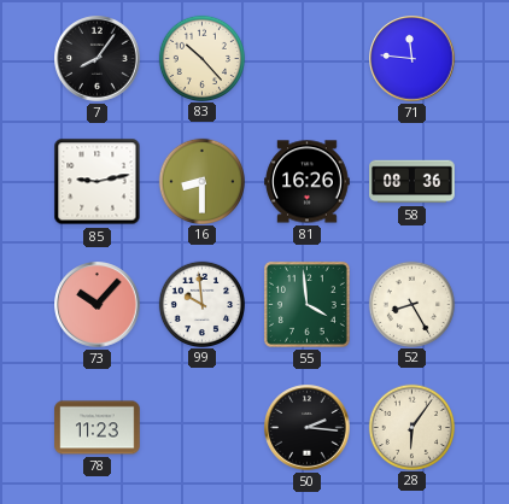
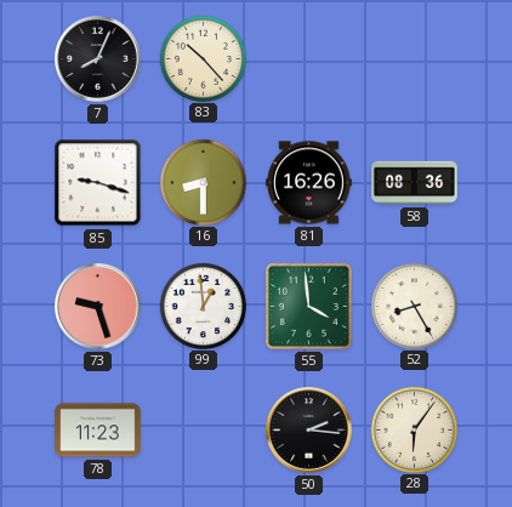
7: 8:06 -> 8:04 (98, 59)
71: 11:46 -> none (413, 59)
85: 9:13 -> 9:18 (98, 183)
73: 10:07 -> 9:27 (98, 307)
99: 9:59 -> 12:59 (203, 306)
